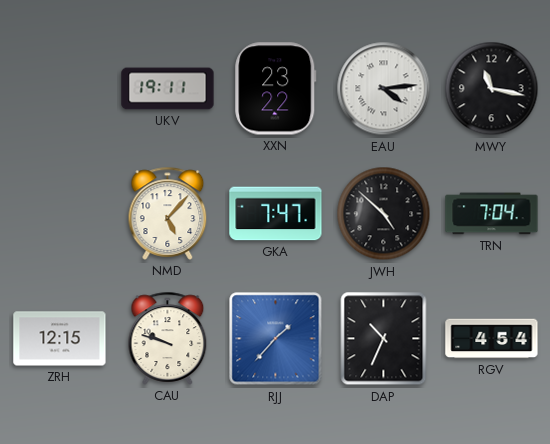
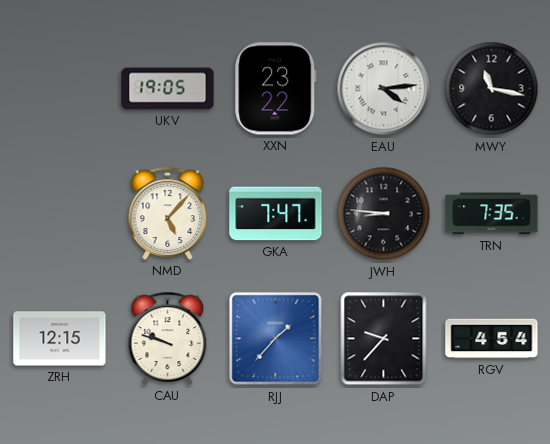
UKV: 19:11 -> 19:05 (168, 89)
JWH: 4:52 -> 8:46 (384, 214)
TRN: 7:04 -> 7:35 (492, 214)
DAP: 10:34 -> 9:37 (384, 339)
